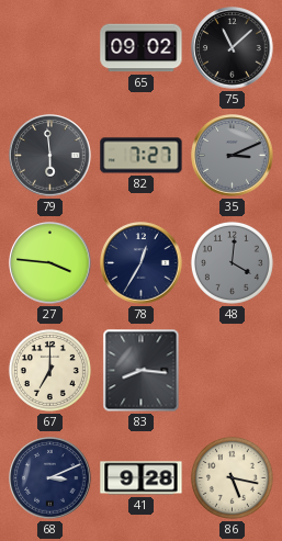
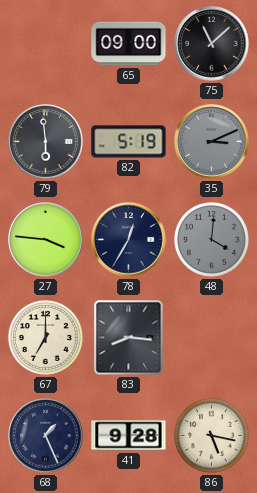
65: 09:02 -> 09:00 (129, 44)
82: 7:27 -> 5:19 (129, 142)
68: 3:11 -> 1:26 (46, 436)
